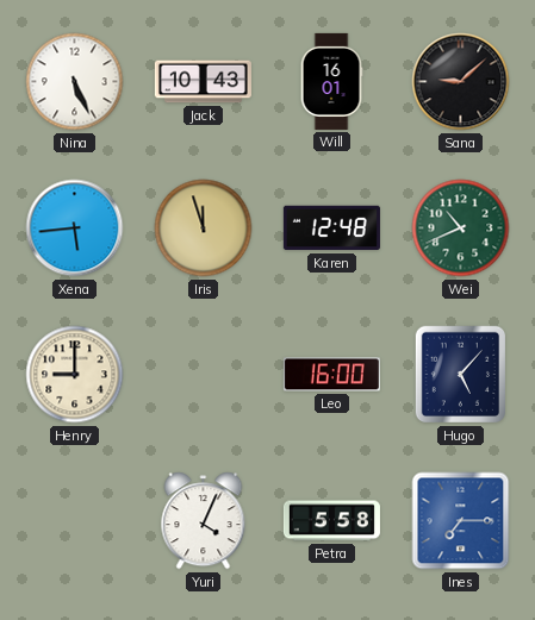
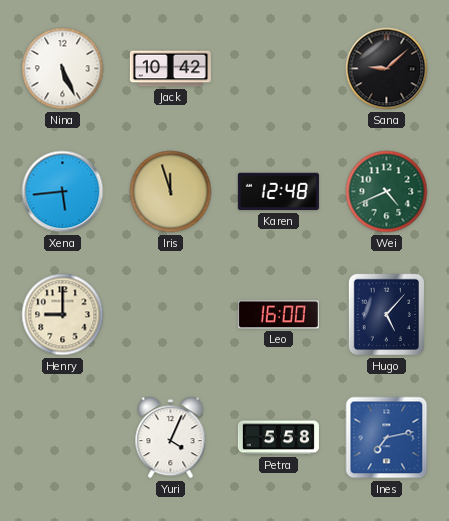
Jack: 10:43 -> 10:42 (170, 69)
Will: 16:01 -> none (331, 81)
Wei: 10:41 -> 4:41 (387, 192)
Ines: 7:15 -> 7:13 (387, 438)
